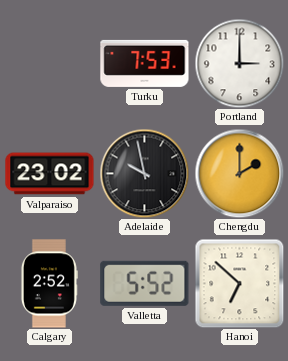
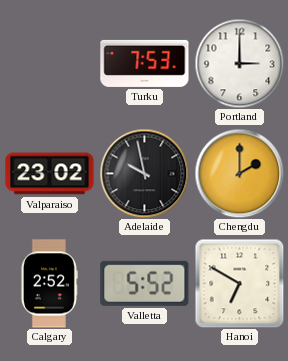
Hanoi: 6:52 -> 6:50 (239, 283)
